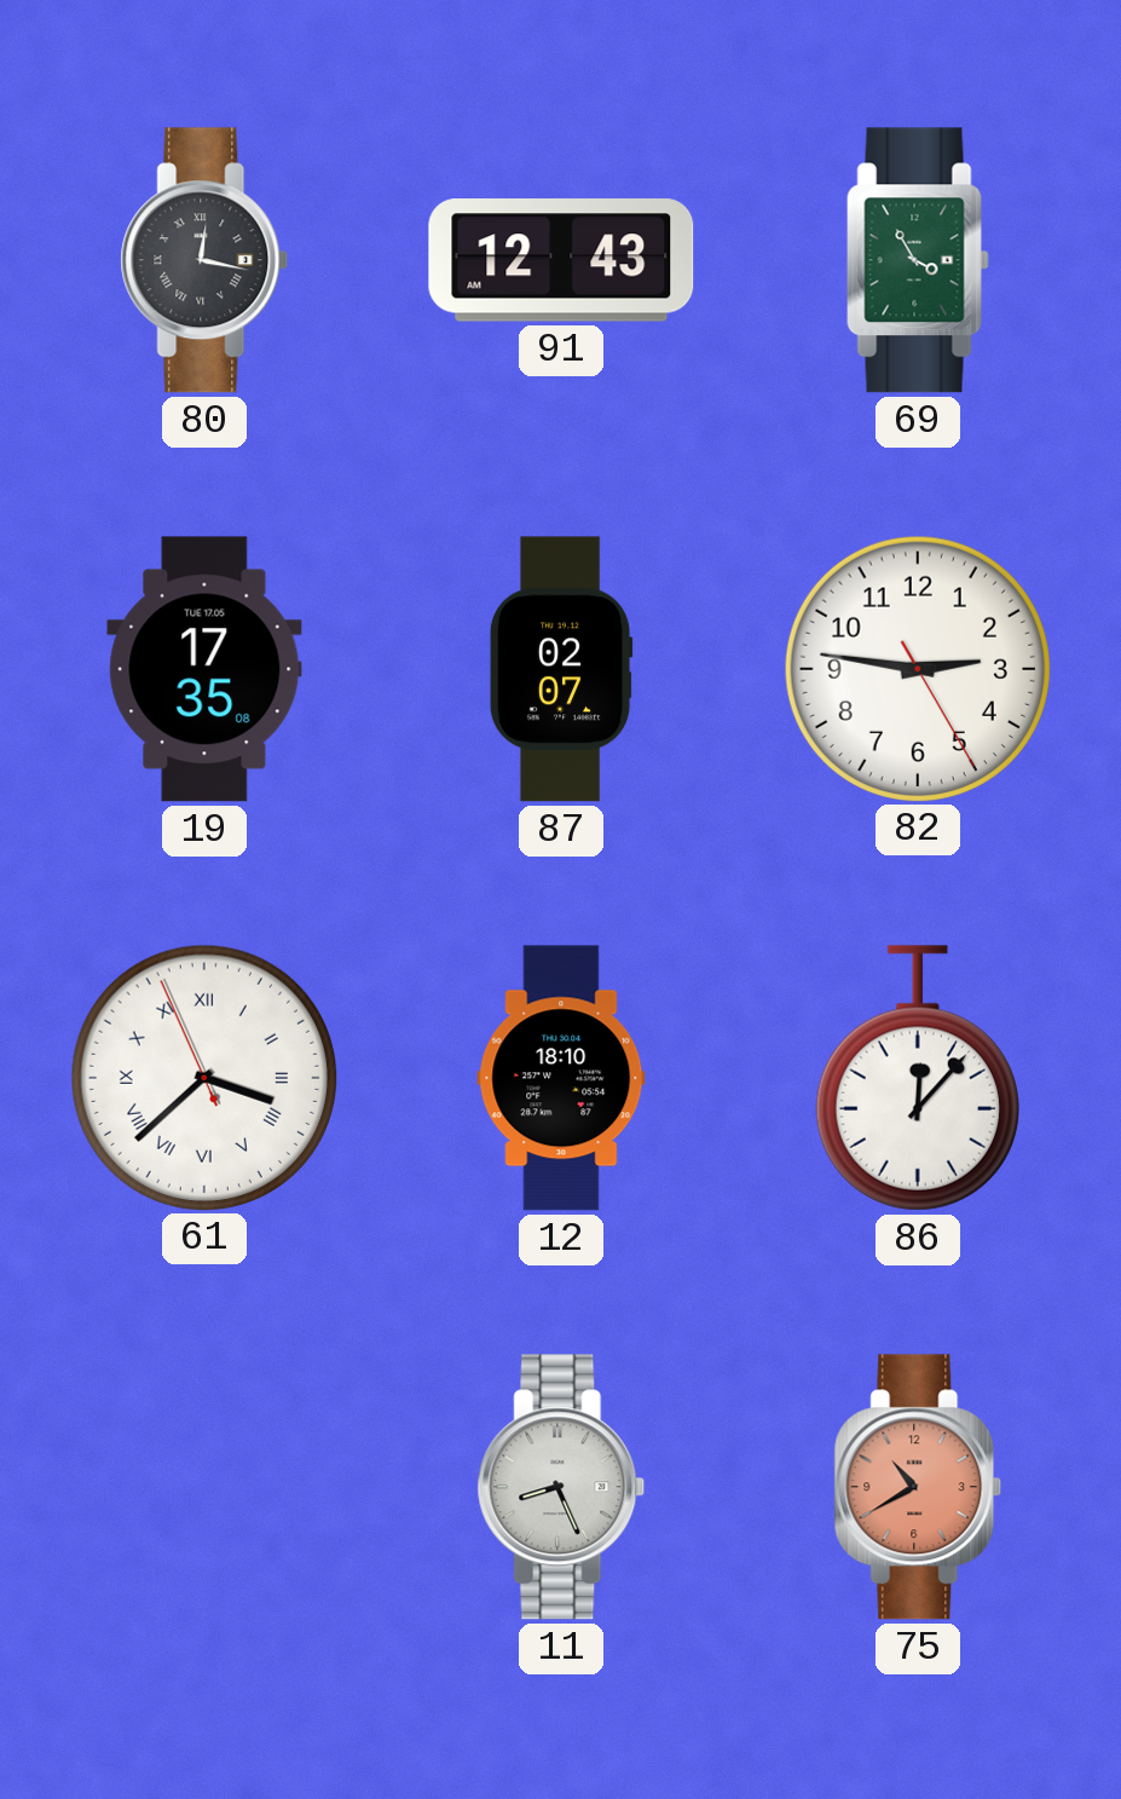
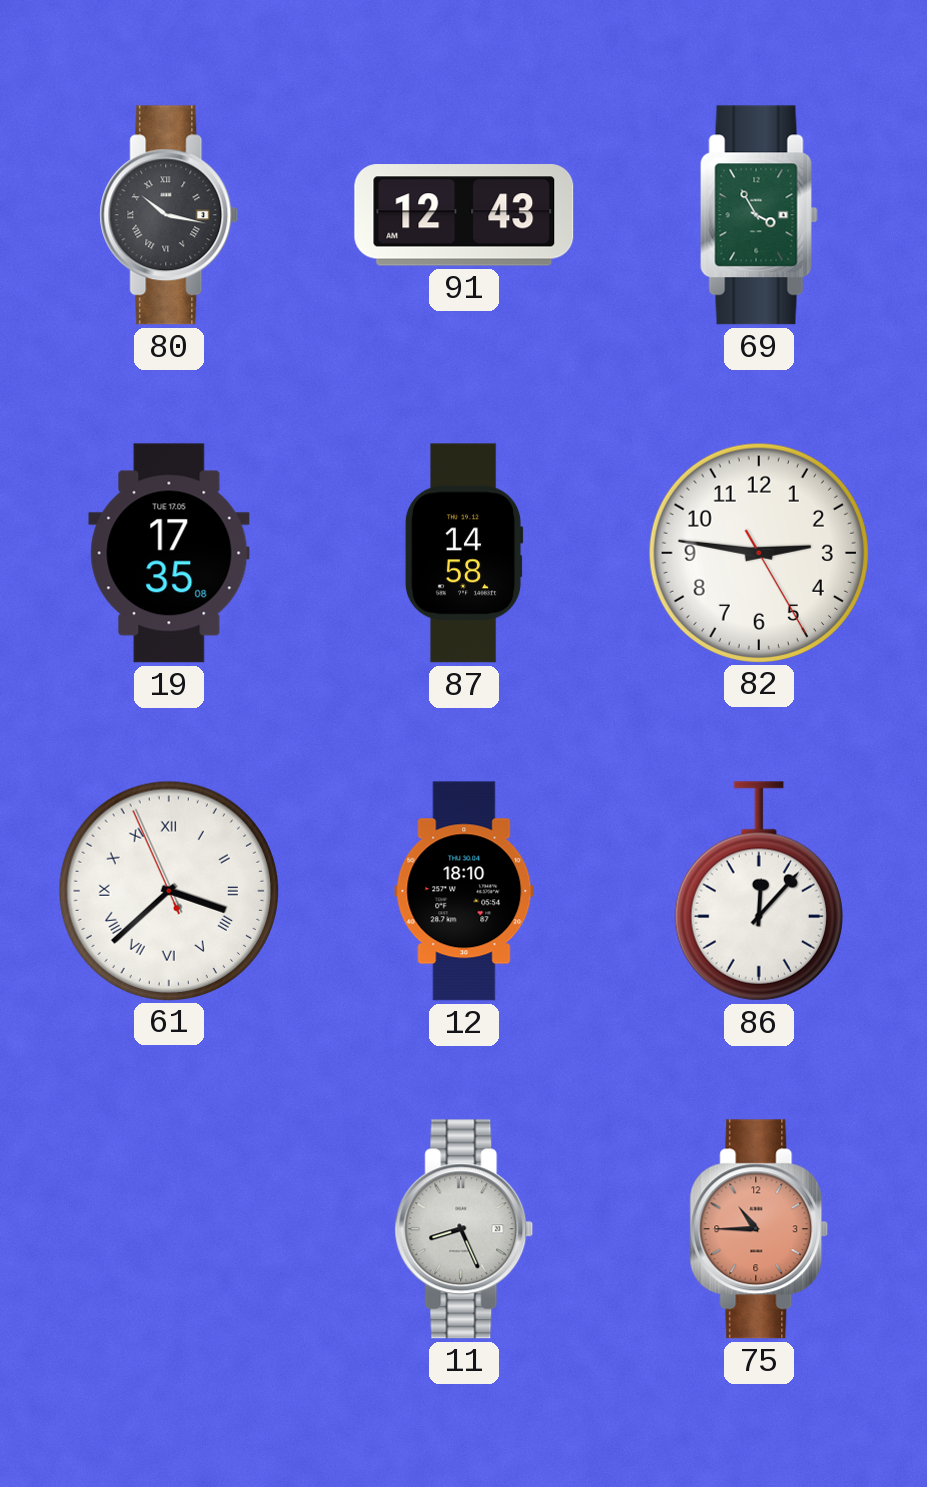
80: 12:17 -> 10:17 (169, 215)
87: 02:07 -> 14:58 (464, 553)
75: 10:40 -> 10:45 (759, 1229)
